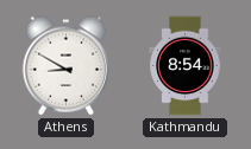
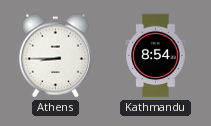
Athens: 8:50 -> 8:45 (55, 56)
